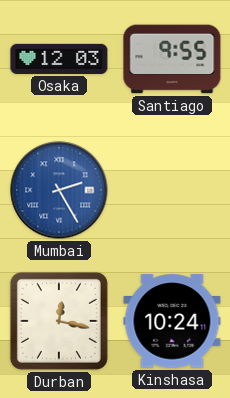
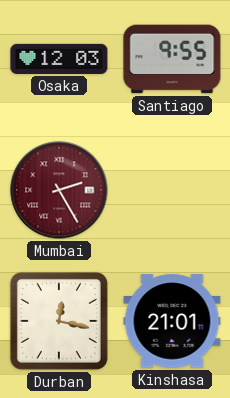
Mumbai dial: blue -> burgundy (59, 190)
Kinshasa: 10:24 -> 21:01 (172, 321)
